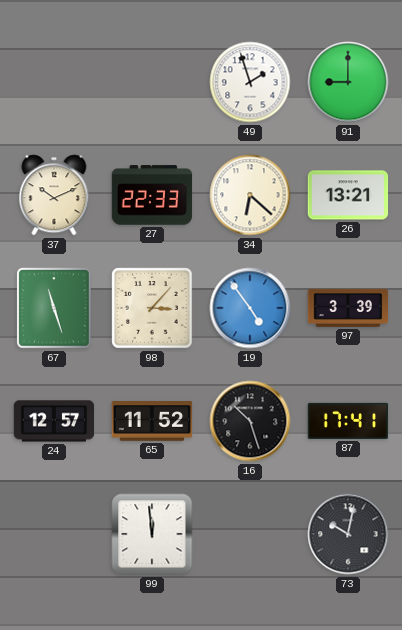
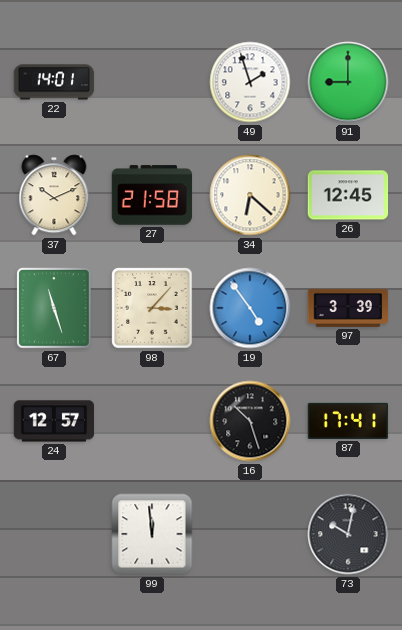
22: none -> 14:01 (54, 82)
27: 22:33 -> 21:58 (152, 195)
26: 13:21 -> 12:45 (348, 195)
65: 11:52 -> none (152, 421)
